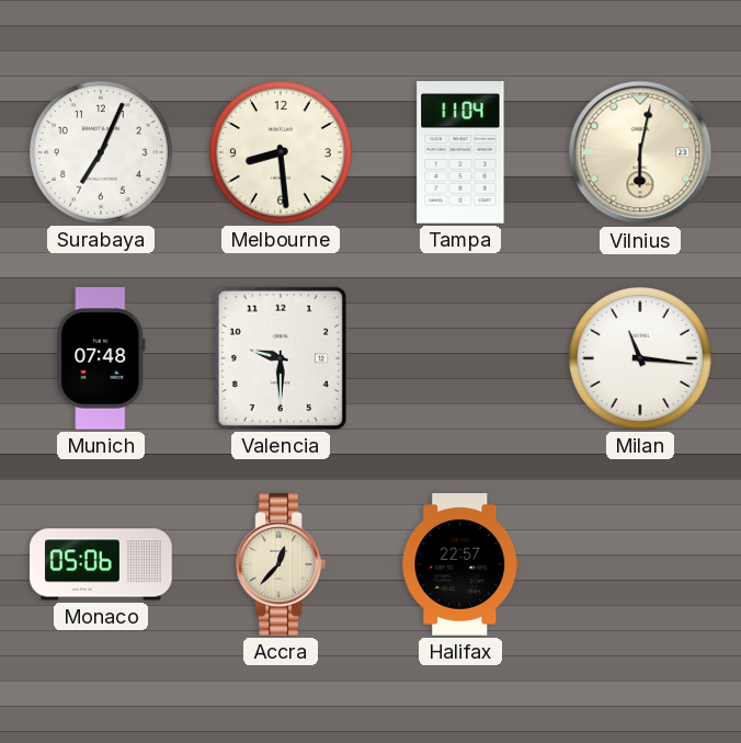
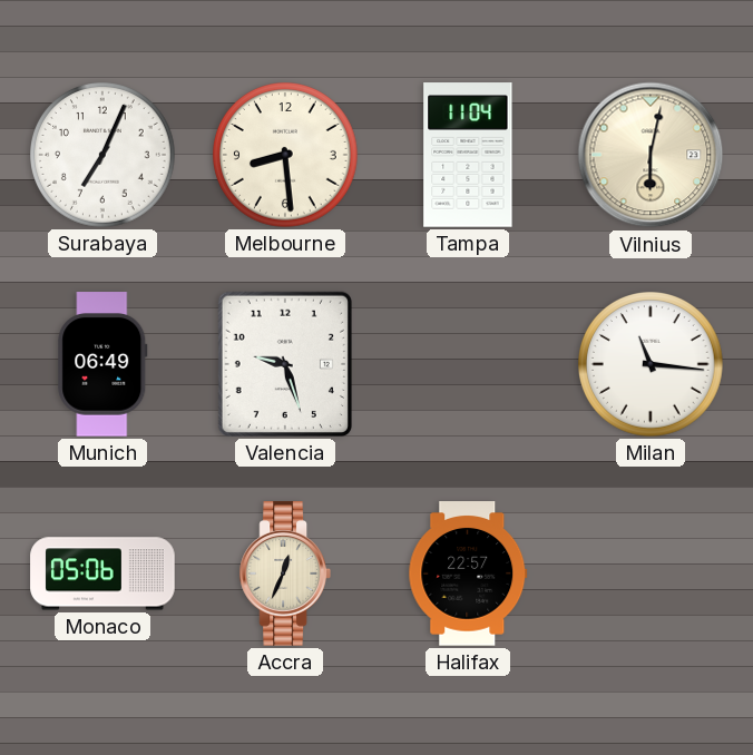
Munich: 07:48 -> 06:49 (102, 364)
Valencia: 9:30 -> 9:27 (285, 364)
Accra: 12:37 -> 12:34 (285, 573)
